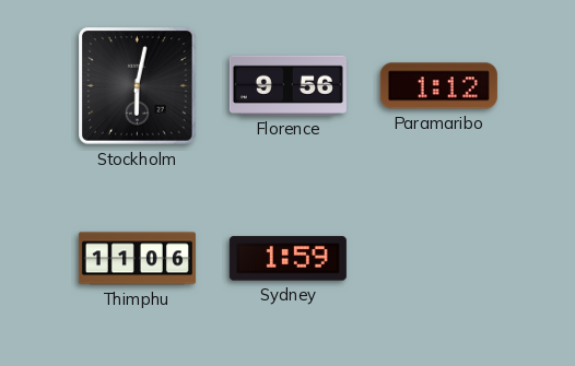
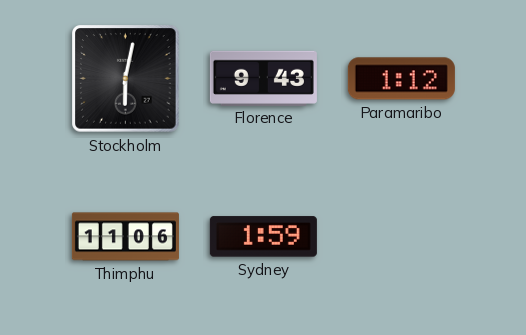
Florence: 9:56 -> 9:43 (263, 78)
